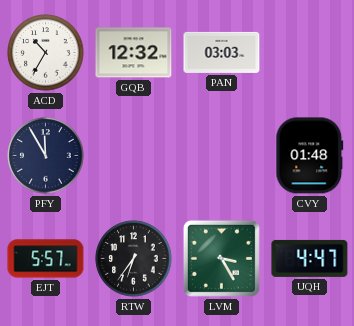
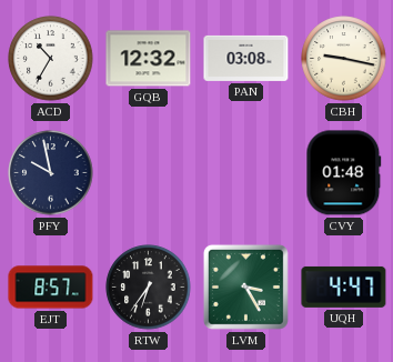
PAN: 03:03 -> 03:08 (246, 58)
CBH: none -> 9:17 (344, 59)
PFY: 11:55 -> 9:58 (51, 173)
EJT: 5:57 -> 8:57 (51, 288)
